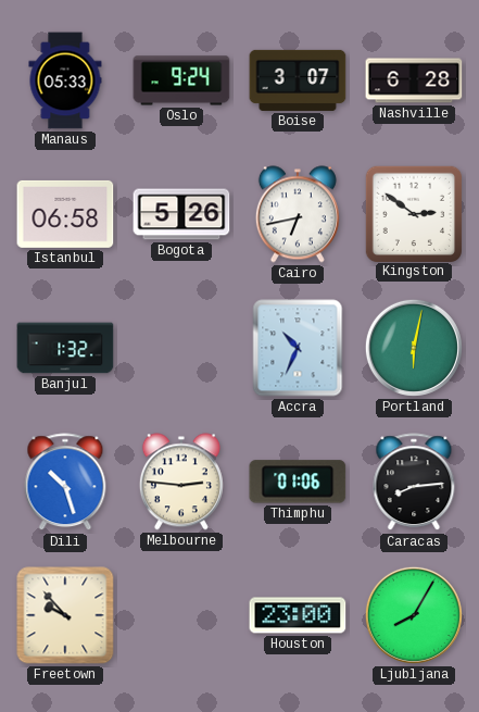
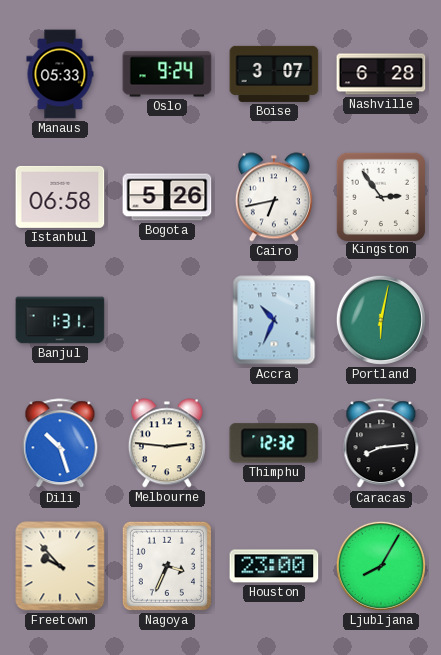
Kingston: 2:51 -> 2:54 (380, 196)
Banjul: 1:32 -> 1:31 (60, 320)
Thimphu: 01:06 -> 12:32 (274, 443)
Nagoya: none -> 3:34 (167, 566)
